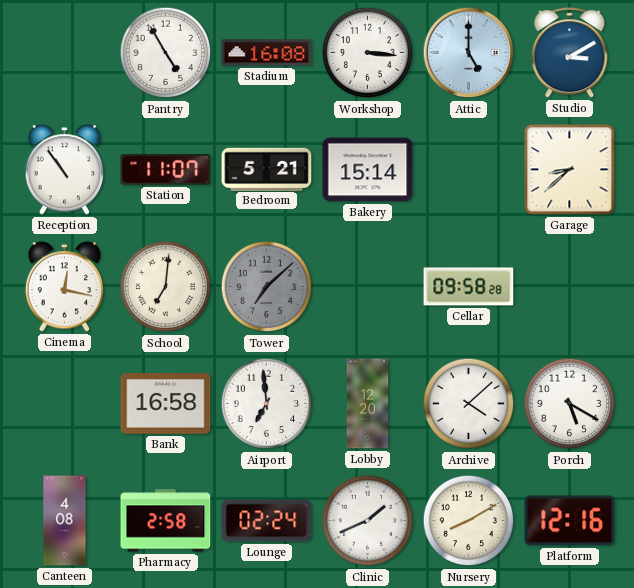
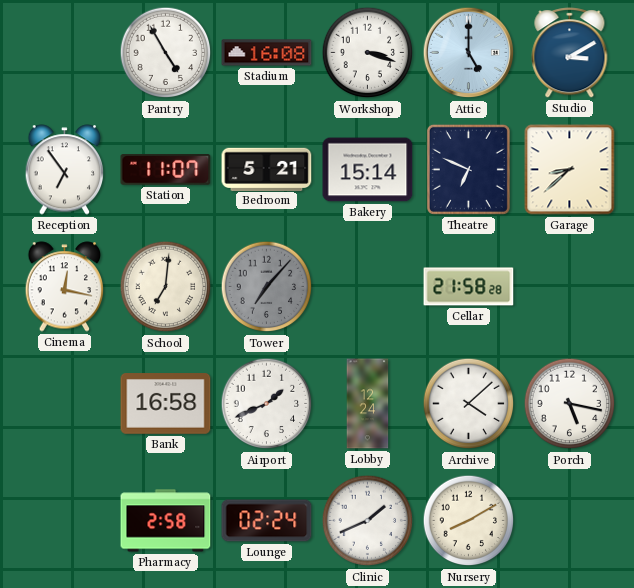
Workshop: 3:16 -> 3:18 (368, 53)
Reception: 10:54 -> 6:54 (65, 170)
Theatre: none -> 6:49 (468, 169)
Tower: 7:08 -> 7:07 (267, 287)
Cellar: 09:58 -> 21:58 (469, 287)
Airport: 6:59 -> 1:41 (267, 404)
Lobby: 12:20 -> 12:24 (368, 404)
Porch: 5:20 -> 5:17 (570, 404)
Canteen: 4:08 -> none (65, 521)
Platform: 12:16 -> none (570, 521)
